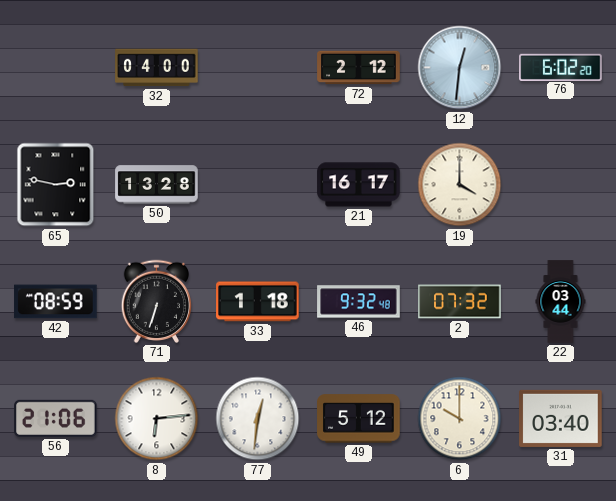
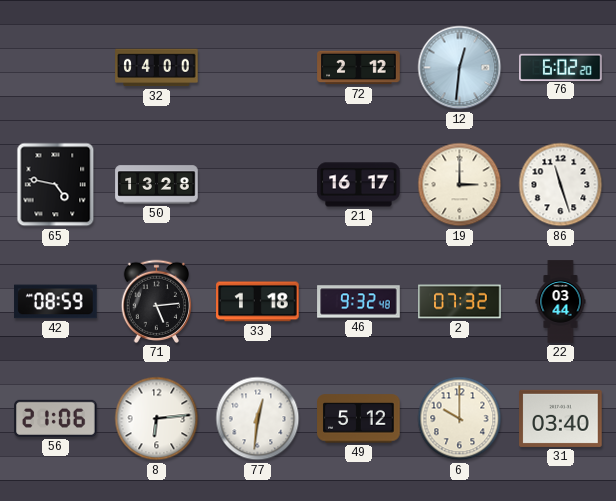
65: 2:47 -> 4:47 (56, 185)
19: 4:00 -> 3:00 (460, 185)
86: none -> 11:27 (561, 185)
71: 6:33 -> 5:14 (156, 301)
